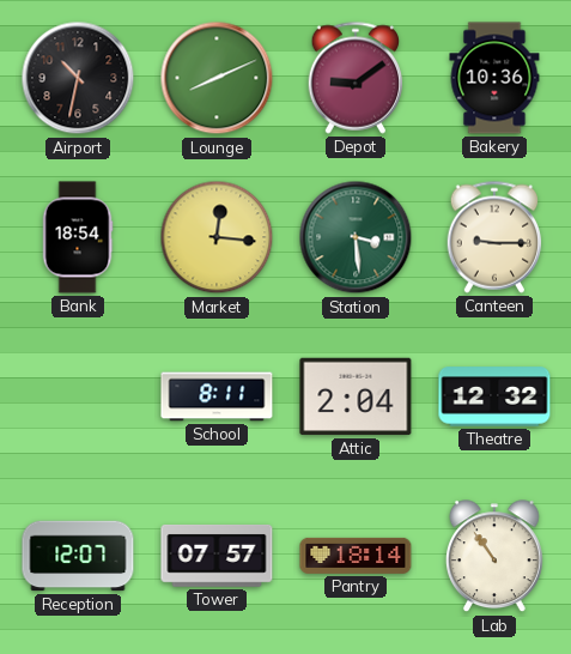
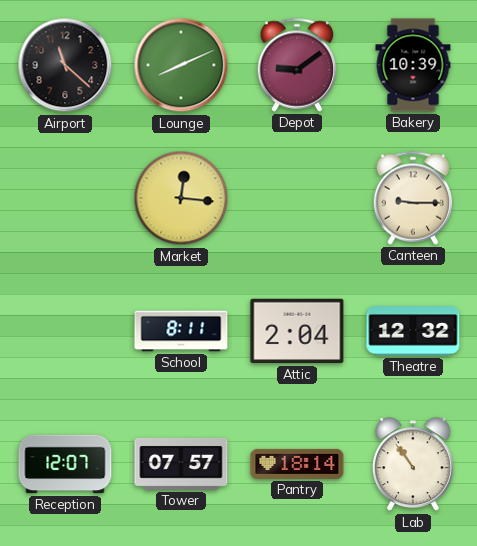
Airport: 10:32 -> 11:22 (65, 65)
Bakery: 10:36 -> 10:39 (413, 65)
Bank: 18:54 -> none (78, 237)
Station: 3:29 -> none (356, 237)
